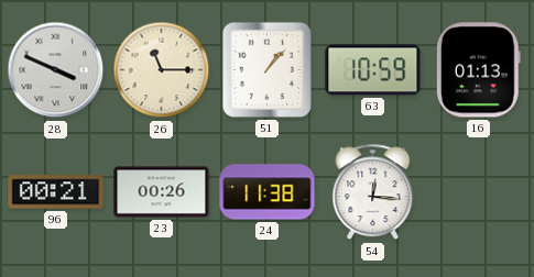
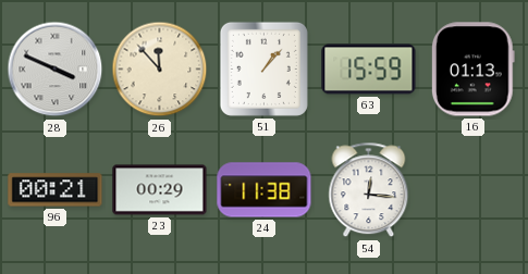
26: 11:15 -> 11:53 (160, 70)
63: 10:59 -> 15:59 (369, 70)
23: 00:26 -> 00:29 (160, 190)
